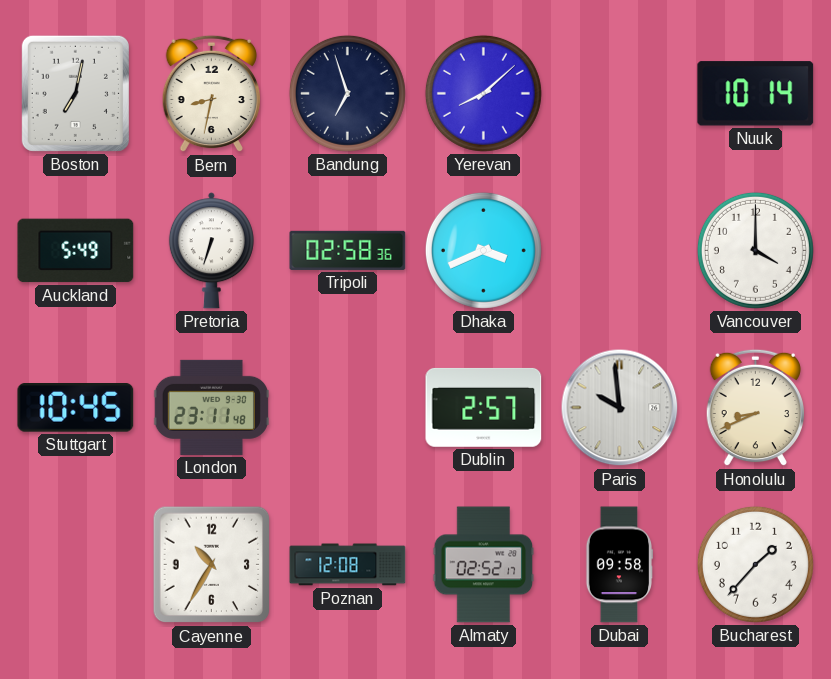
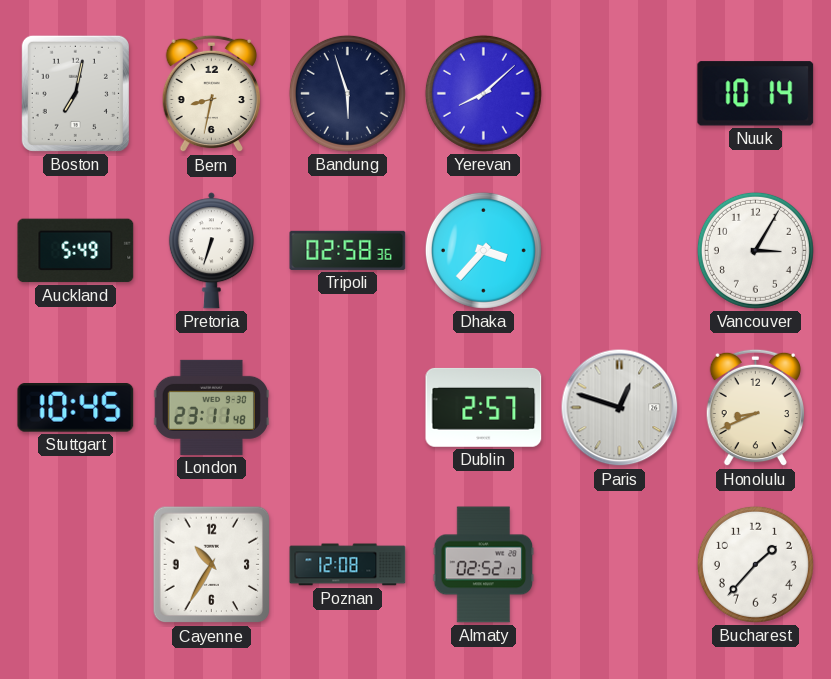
Bandung: 6:57 -> 5:57 (347, 93)
Dhaka: 3:41 -> 3:37 (483, 250)
Vancouver: 4:00 -> 3:05 (755, 250)
Paris: 9:59 -> 12:48 (620, 408)
Dubai: 09:58 -> none (618, 565)
